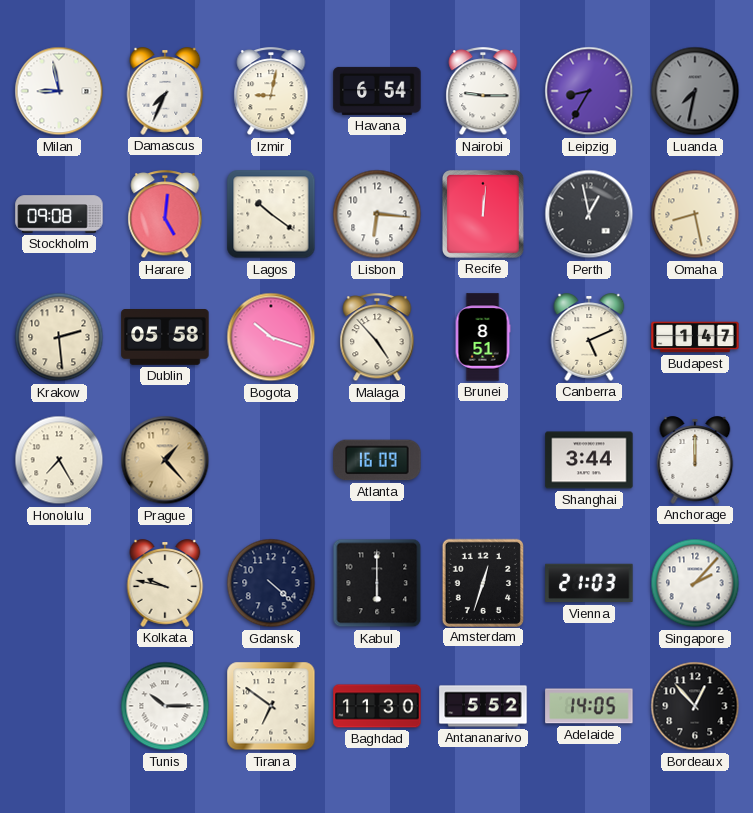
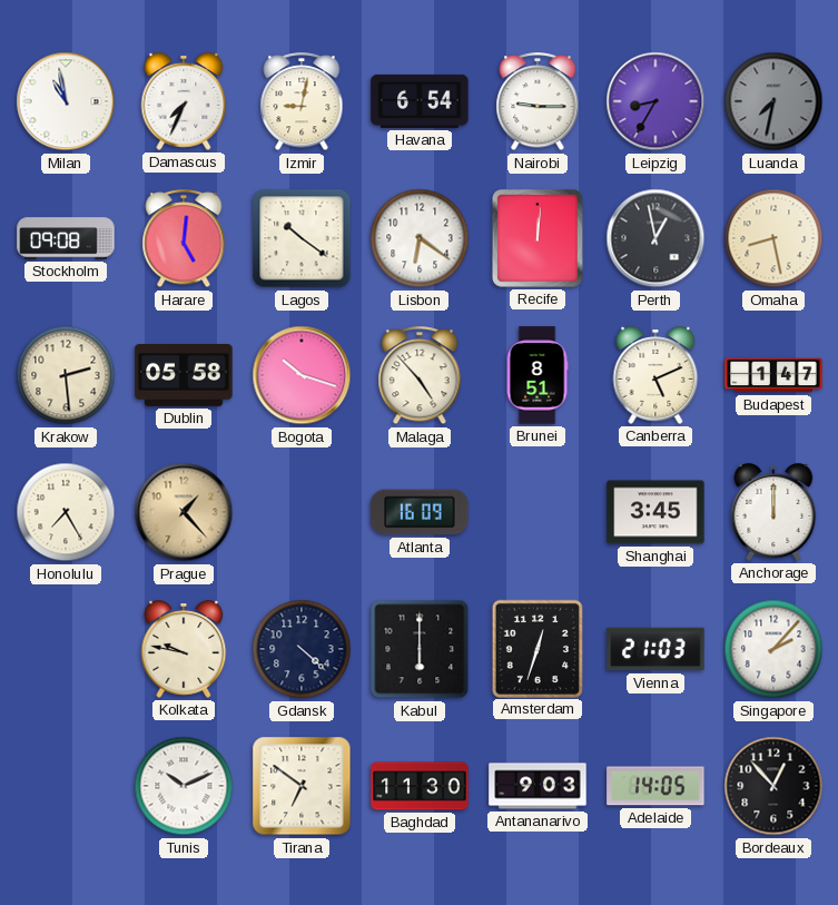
Milan: 8:58 -> 10:58 (66, 101)
Lisbon: 6:16 -> 6:21 (420, 238)
Shanghai: 3:44 -> 3:45 (655, 512)
Tunis: 10:15 -> 10:11 (184, 786)
Antananarivo: 5:52 -> 9:03 (538, 786)
